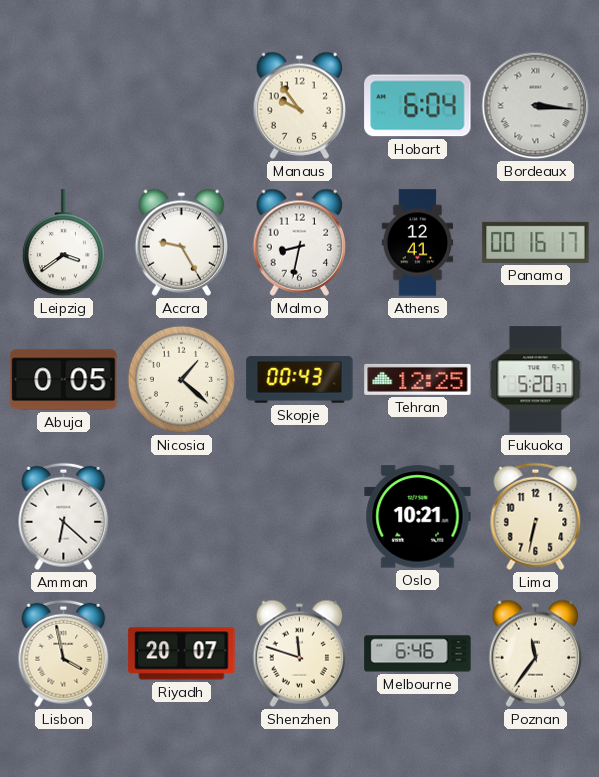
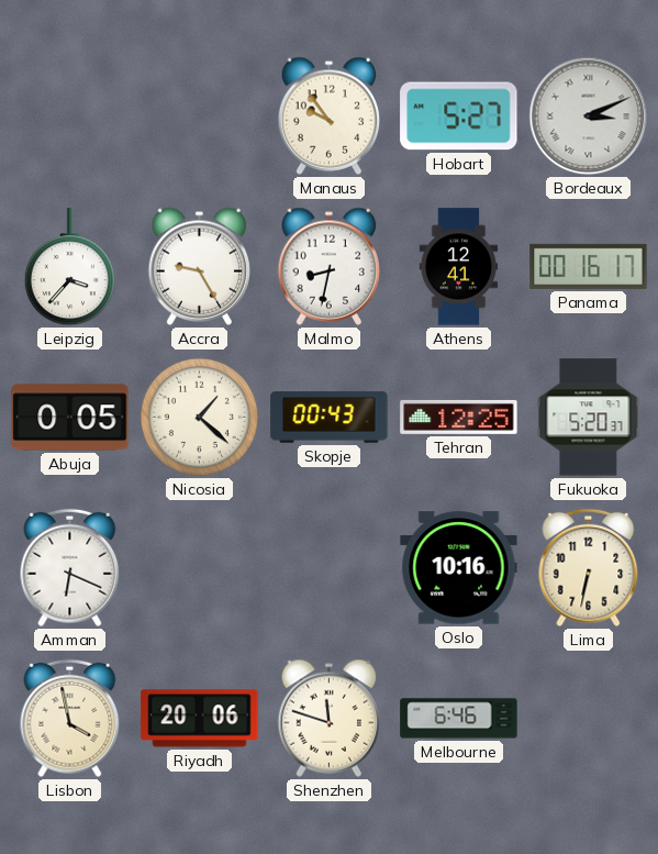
Hobart: 6:04 -> 5:27 (459, 117)
Bordeaux: 3:16 -> 3:11 (589, 117)
Leipzig: 3:39 -> 3:37 (69, 267)
Amman: 6:22 -> 6:19 (70, 568)
Oslo: 10:21 -> 10:16 (459, 568)
Riyadh: 20:07 -> 20:06 (200, 719)
Poznan: 11:36 -> none (536, 653)
